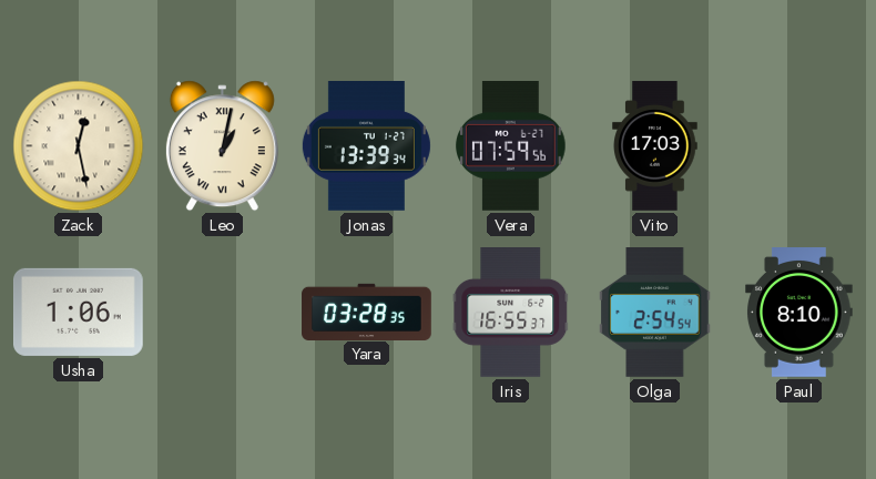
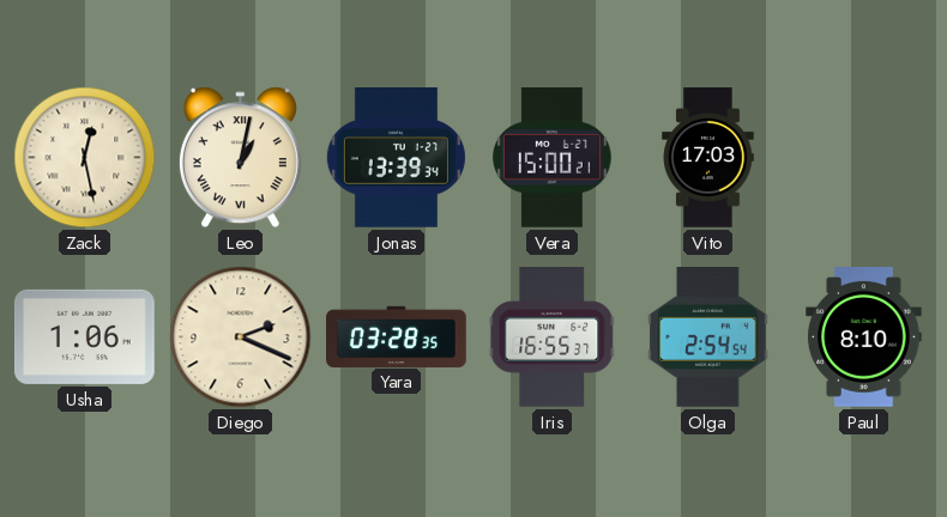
Vera: 07:59 -> 15:00 (553, 158)
Diego: none -> 2:19 (241, 337)
